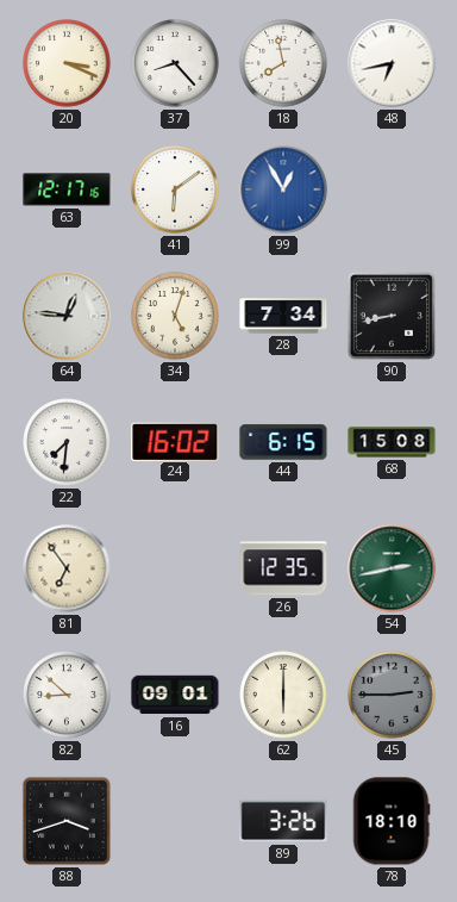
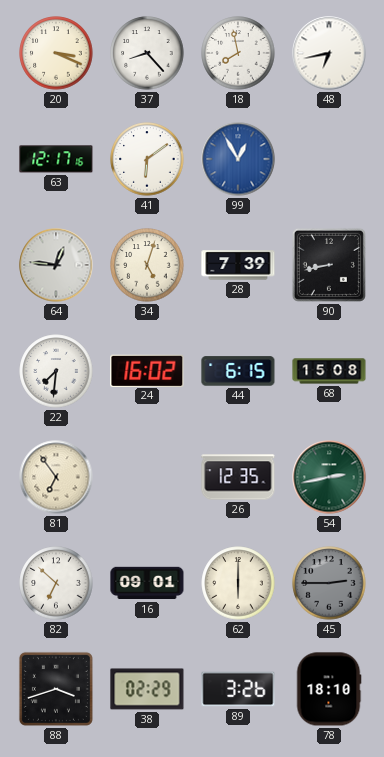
28: 7:34 -> 7:39 (238, 265)
82: 8:52 -> 6:52 (56, 583)
38: none -> 02:29 (147, 689)
